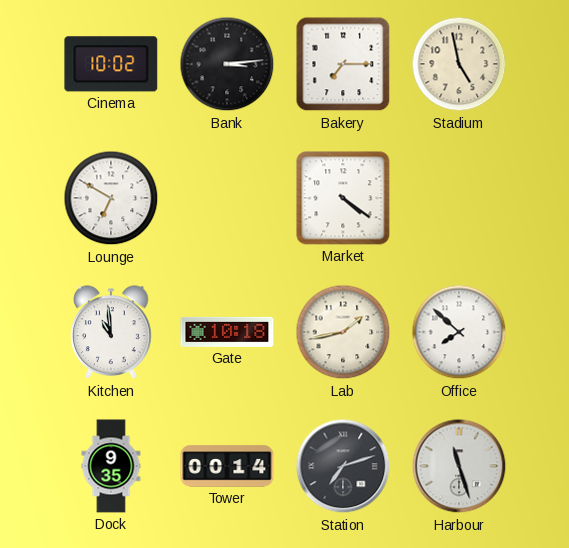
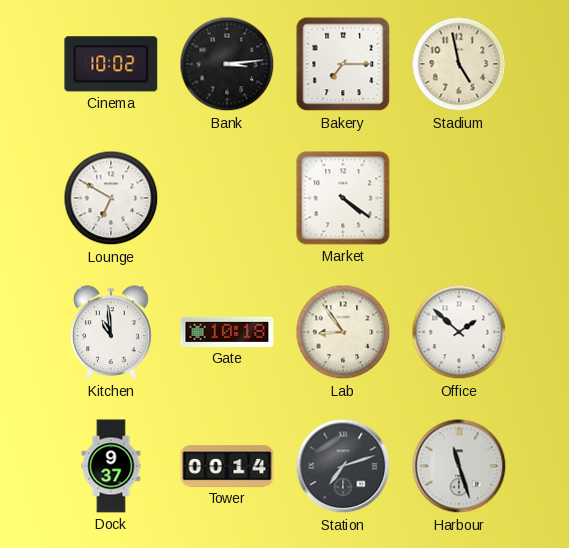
Lab: 1:43 -> 8:54 (343, 332)
Office: 7:52 -> 1:52 (459, 332)
Dock: 9:35 -> 9:37 (111, 466)
